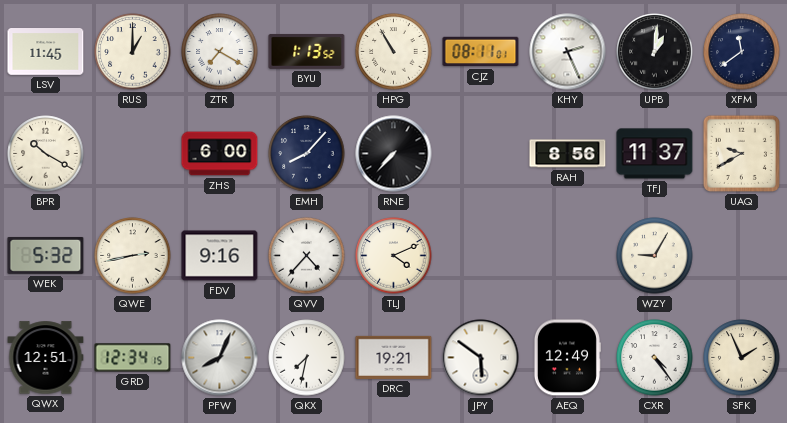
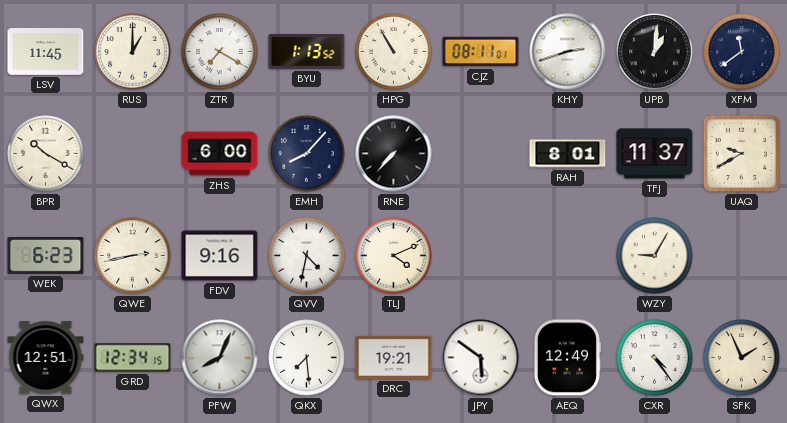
KHY: 2:26 -> 2:42 (568, 52)
RAH: 8:56 -> 8:01 (568, 154)
WEK: 5:32 -> 6:23 (46, 255)
QVV: 4:37 -> 4:32 (307, 256)
QKX: 7:32 -> 7:29 (307, 358)
